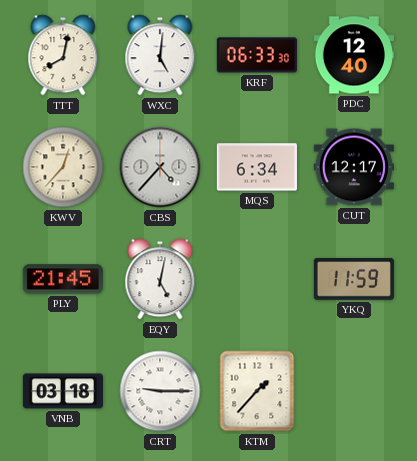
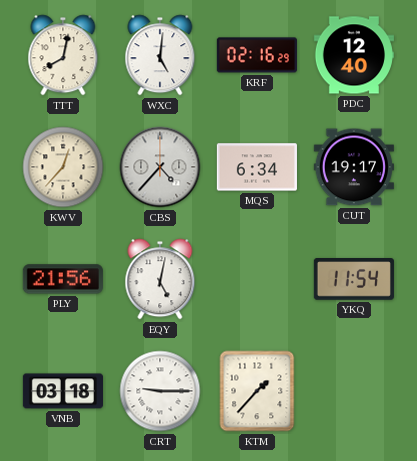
KRF: 06:33 -> 02:16 (257, 55)
CUT: 12:17 -> 19:17 (354, 167)
PLY: 21:45 -> 21:56 (63, 279)
YKQ: 11:59 -> 11:54 (354, 279)
